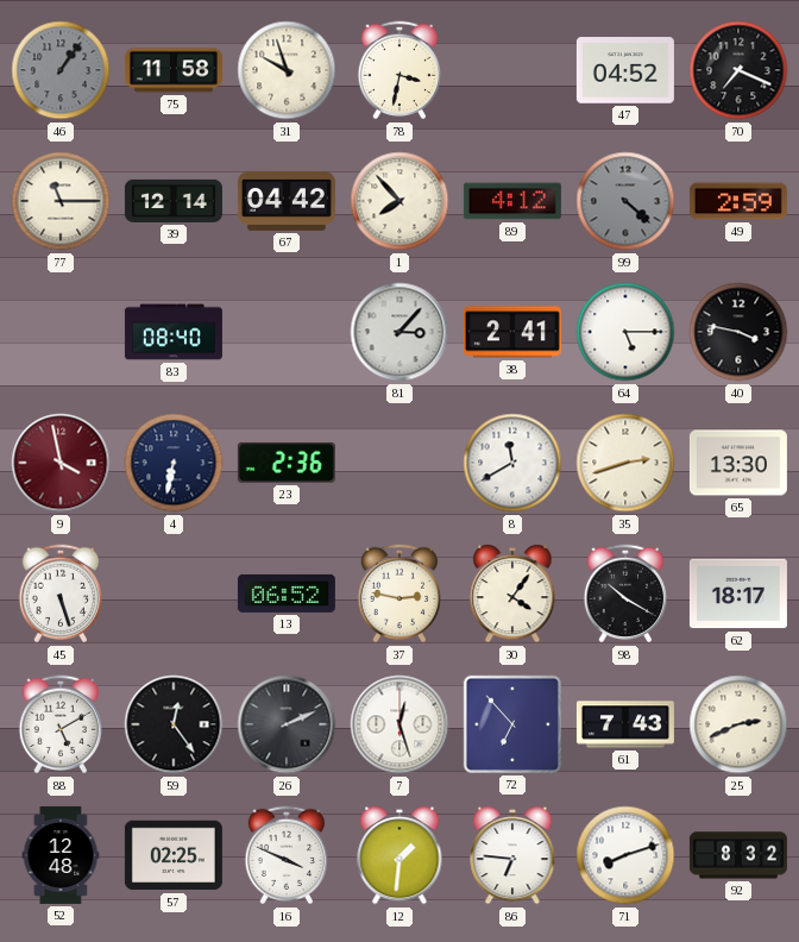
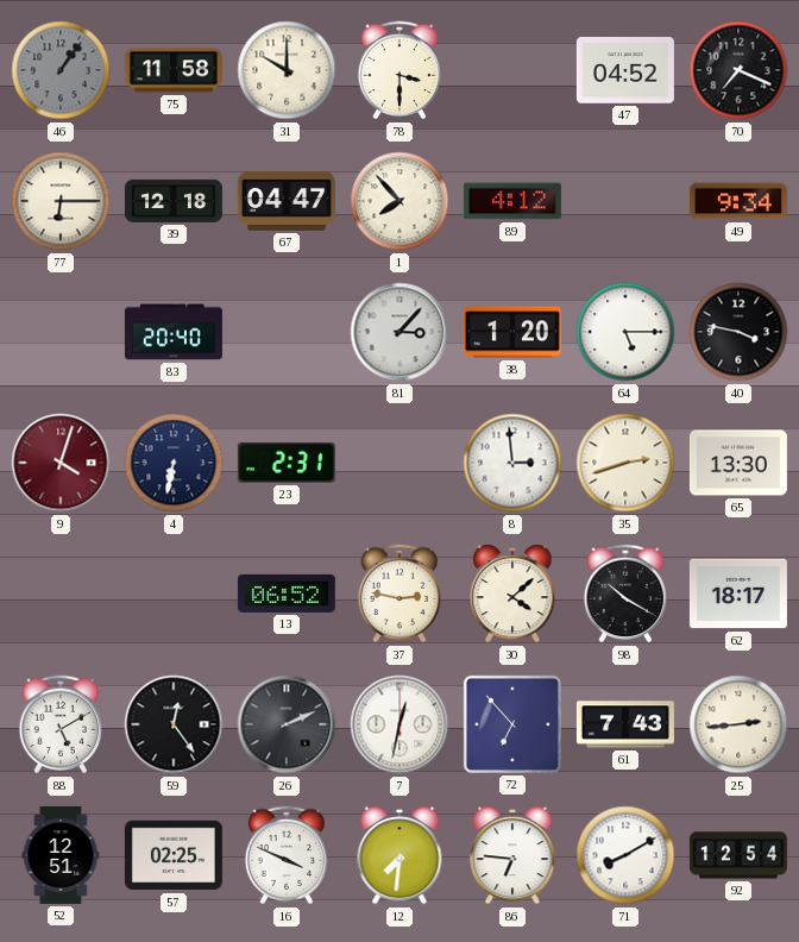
31: 9:57 -> 10:00 (287, 70)
78: 3:32 -> 3:30 (400, 70)
77: 11:15 -> 6:15 (61, 201)
39: 12:14 -> 12:18 (174, 201)
67: 04:42 -> 04:47 (287, 201)
99: 4:22 -> none (625, 201)
49: 2:59 -> 9:34 (738, 201)
83: 08:40 -> 20:40 (174, 332)
38: 2:41 -> 1:20 (512, 332)
9: 3:58 -> 4:03 (61, 463)
23: 2:36 -> 2:31 (287, 463)
8: 11:40 -> 2:59 (512, 463)
45: 5:27 -> none (61, 594)
30: 4:06 -> 4:08 (512, 594)
7: 12:27 -> 12:32 (400, 724)
25: 2:41 -> 2:44 (738, 724)
52: 12:48 -> 12:51 (61, 855)
12: 1:31 -> 7:31 (400, 855)
71: 8:12 -> 8:10 (625, 855)
92: 8:32 -> 12:54 (738, 855)
